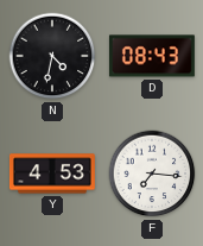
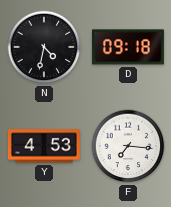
D: 08:43 -> 09:18 (128, 47)
